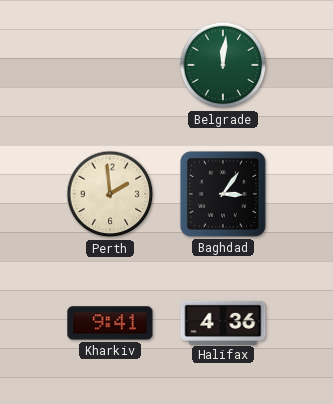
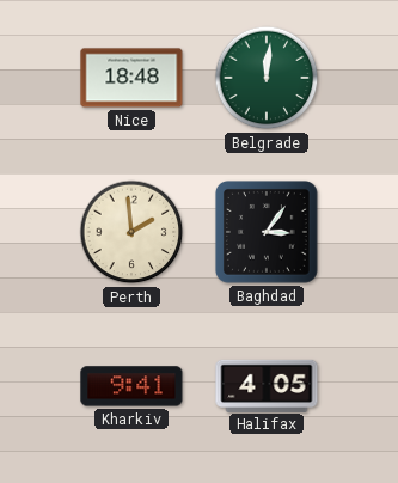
Nice: none -> 18:48 (131, 78)
Halifax: 4:36 -> 4:05 (267, 385)
